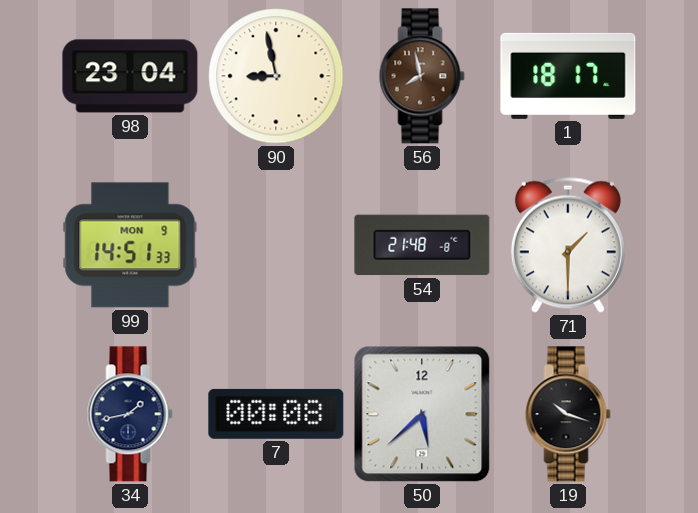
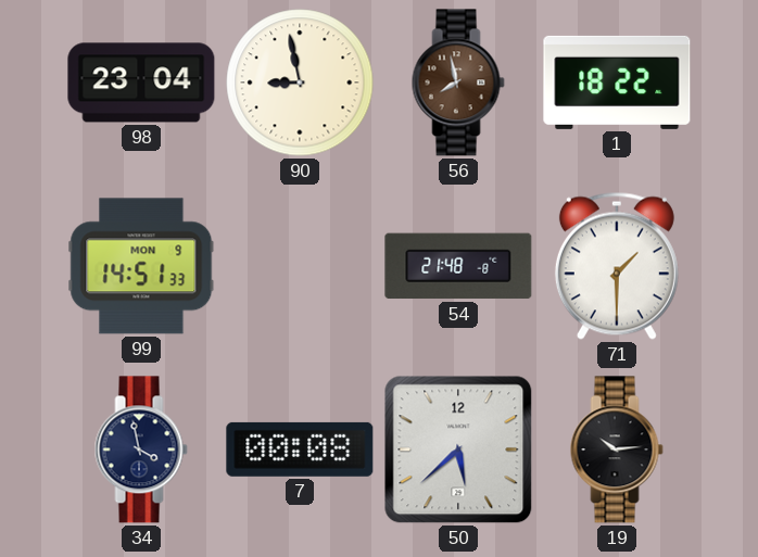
1: 18:17 -> 18:22 (617, 83)
34: 1:43 -> 3:58 (141, 450)
19: 10:18 -> 10:14 (617, 450)
